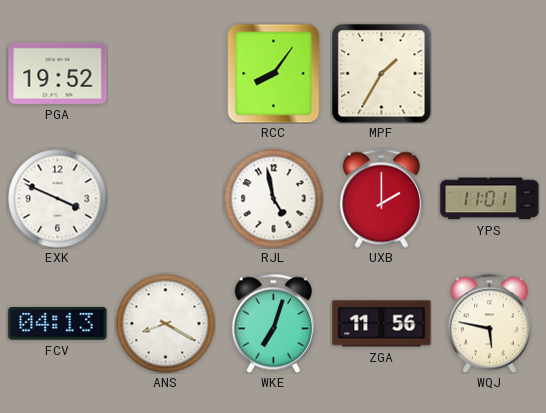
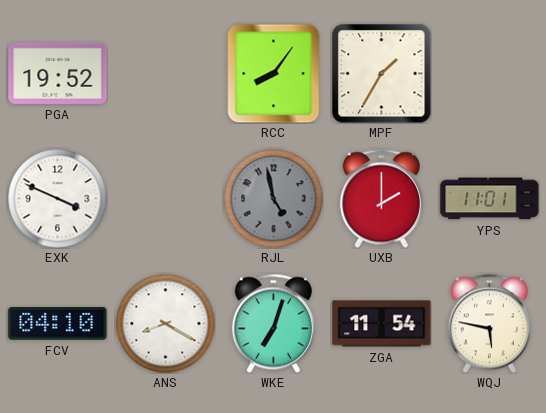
RJL dial: white -> grey (274, 199)
FCV: 04:13 -> 04:10 (58, 324)
ZGA: 11:56 -> 11:54 (382, 324)
